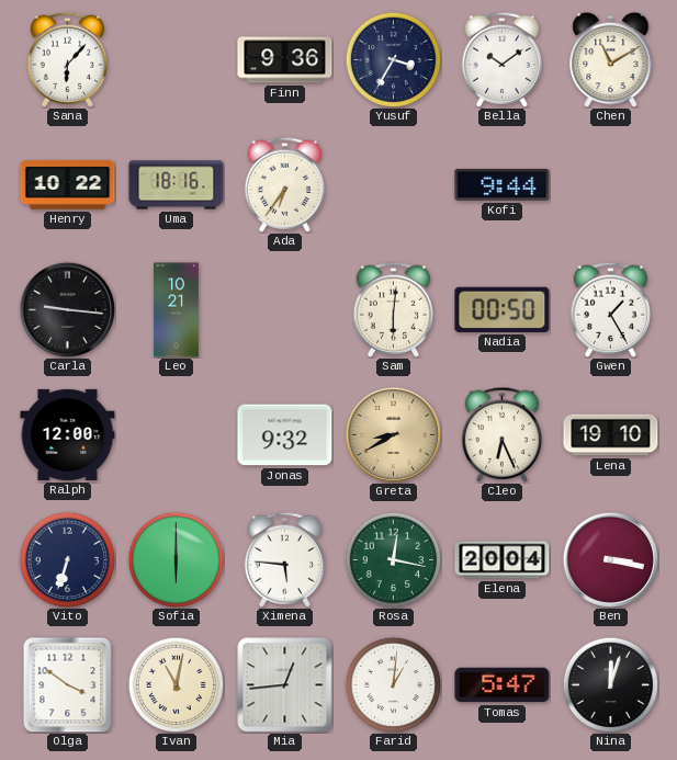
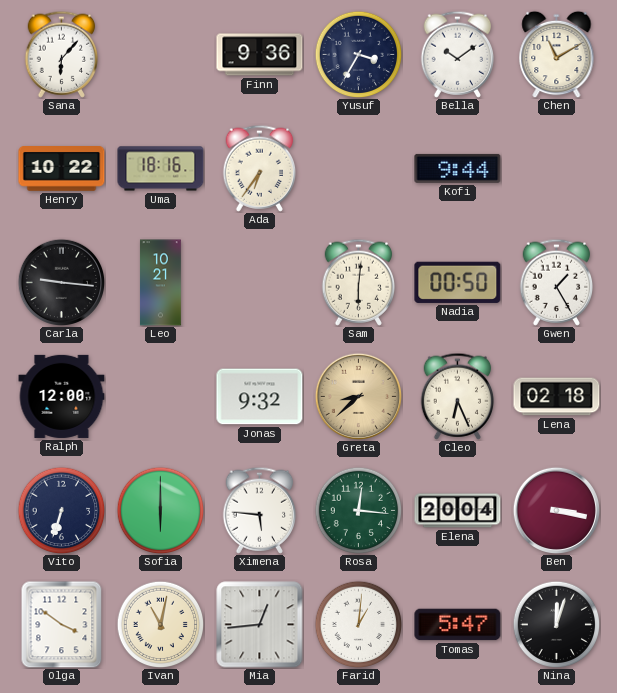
Greta: 8:40 -> 8:38 (358, 396)
Lena: 19:10 -> 02:18 (557, 397)
Rosa: 12:17 -> 12:16 (358, 510)
